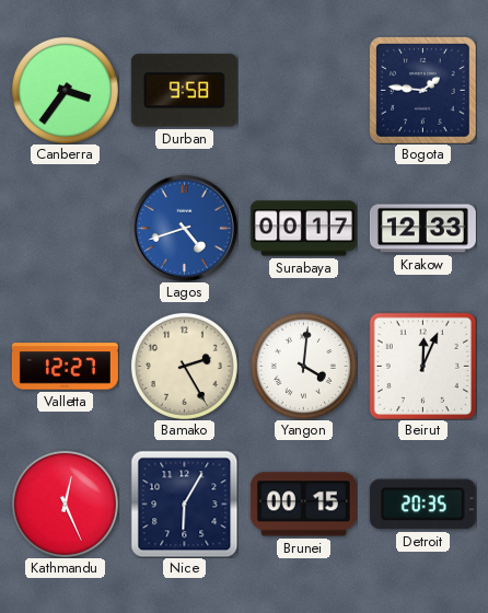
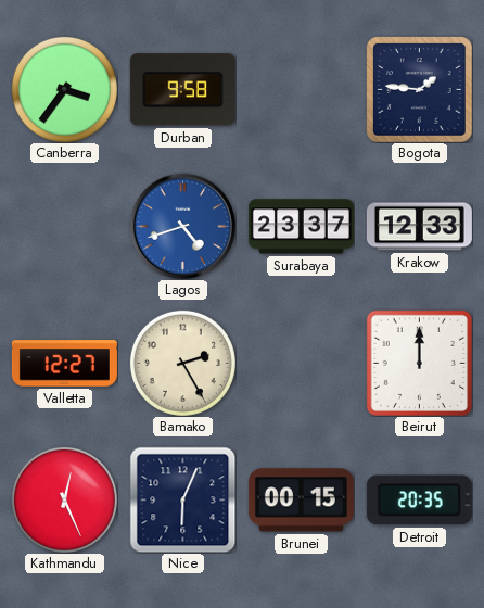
Surabaya: 00:17 -> 23:37 (301, 227)
Yangon: 4:01 -> none (303, 366)
Beirut: 12:04 -> 12:00 (419, 363)
Nice: 6:05 -> 6:04 (182, 499)
